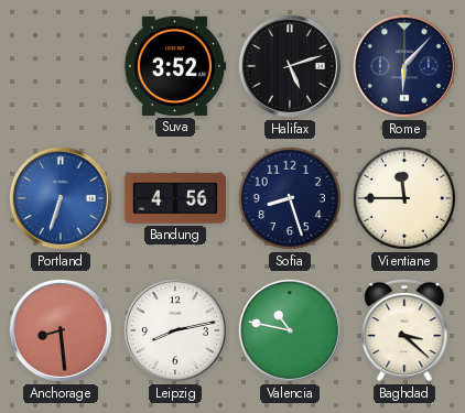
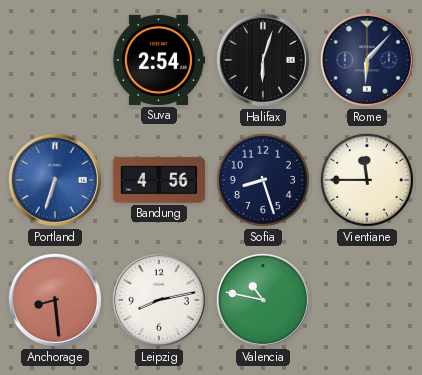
Suva: 3:52 -> 2:54 (159, 60)
Halifax: 5:12 -> 6:03 (263, 60)
Baghdad: 3:22 -> none (404, 330)
